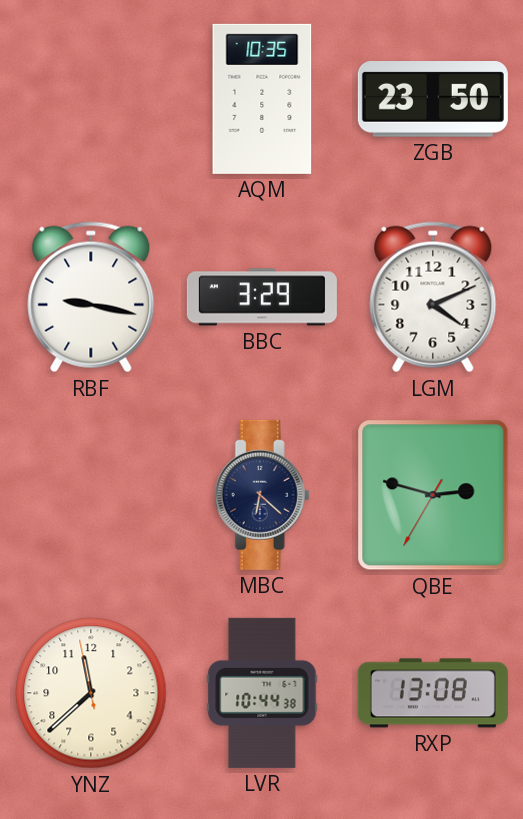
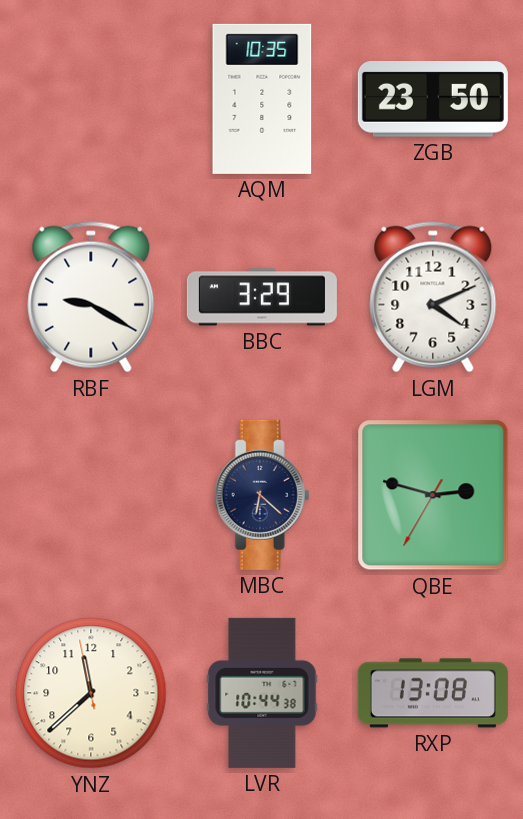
RBF: 9:17 -> 9:20 (91, 297)
